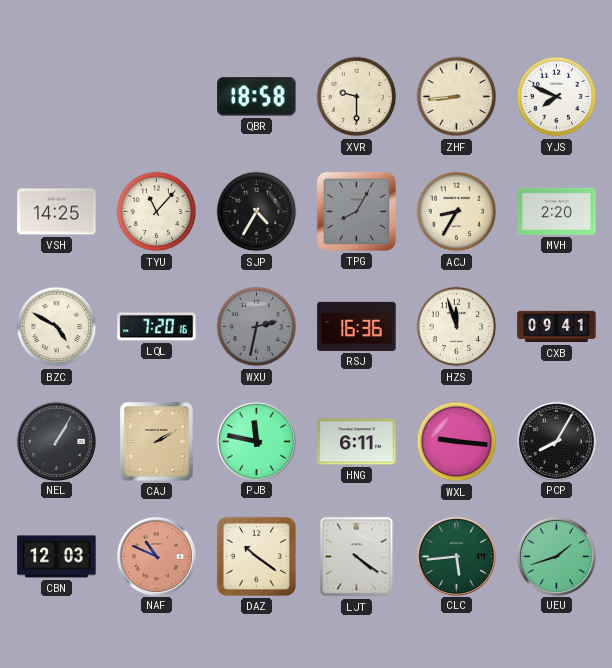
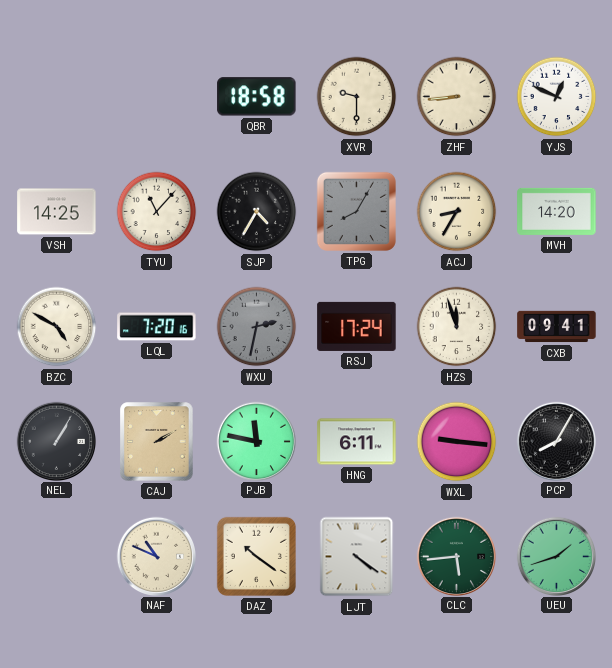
YJS: 7:49 -> 12:49 (557, 97)
MVH: 2:20 -> 14:20 (557, 211)
RSJ: 16:36 -> 17:24 (357, 326)
CBN: 12:03 -> none (57, 557)
NAF dial: salmon -> cream (156, 556)
